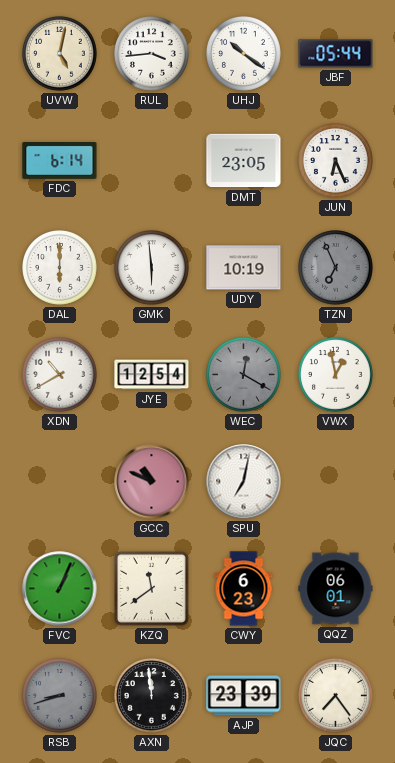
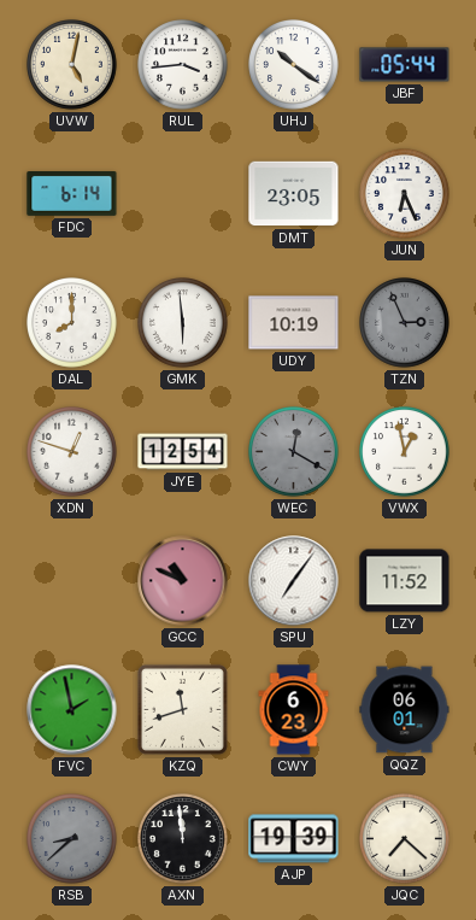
DAL: 6:00 -> 8:00 (72, 323)
TZN: 6:56 -> 2:56 (405, 323)
XDN: 10:40 -> 12:48 (72, 452)
SPU: 7:02 -> 7:06 (294, 581)
LZY: none -> 11:52 (405, 581)
FVC: 1:04 -> 1:58 (72, 710)
KZQ: 11:39 -> 11:42 (182, 709)
RSB: 8:42 -> 8:38 (72, 839)
AJP: 23:39 -> 19:39 (294, 839)
JQC: 7:24 -> 7:22 (405, 839)
